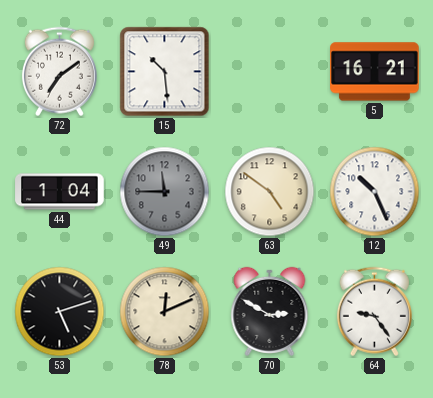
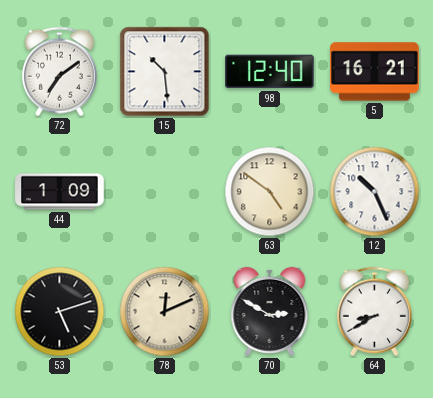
98: none -> 12:40 (270, 72)
44: 1:04 -> 1:09 (60, 192)
49: 11:45 -> none (165, 192)
64: 9:24 -> 8:40 (374, 312)
